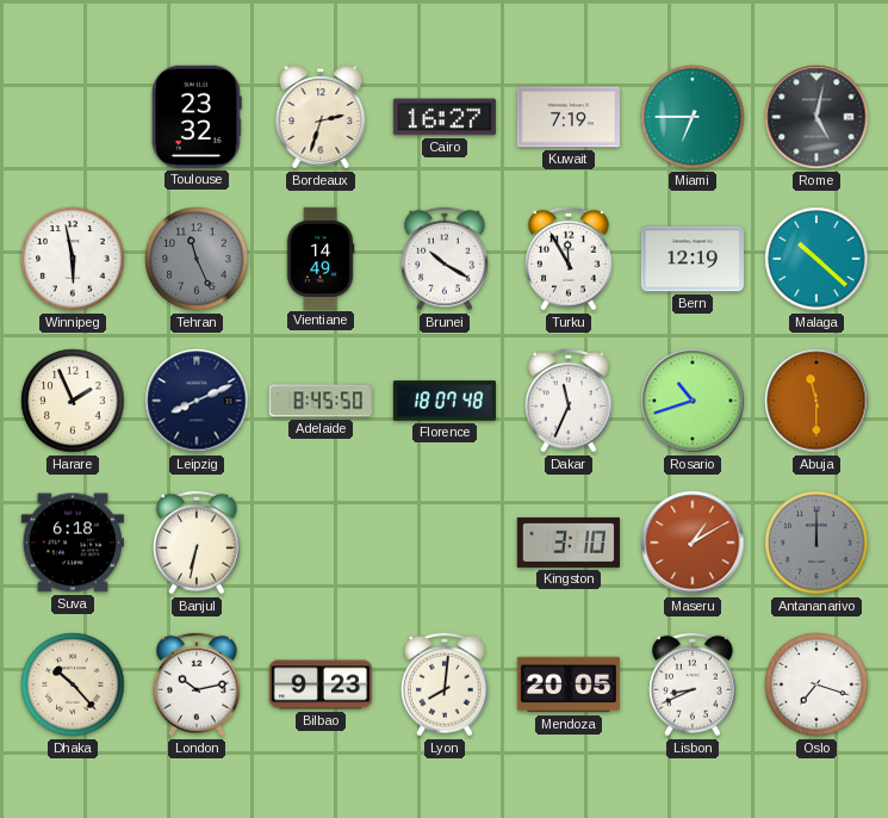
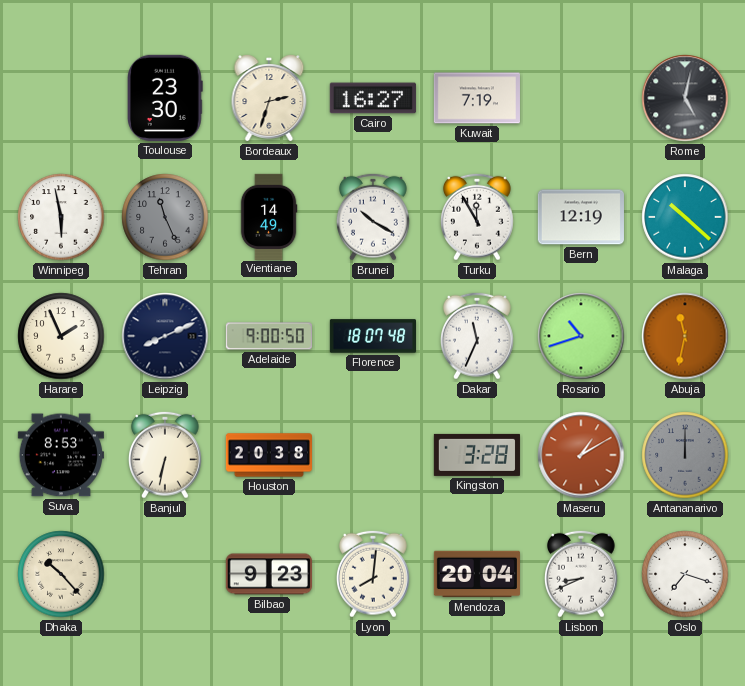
Toulouse: 23:32 -> 23:30 (166, 98)
Miami: 6:45 -> none (693, 117)
Adelaide: 8:45 -> 9:00 (269, 336)
Abuja: 11:30 -> 11:32 (685, 336)
Suva: 6:18 -> 8:53 (61, 455)
Houston: none -> 20:38 (268, 455)
Kingston: 3:10 -> 3:28 (477, 455)
London: 10:13 -> none (198, 684)
Mendoza: 20:05 -> 20:04 (477, 574)
